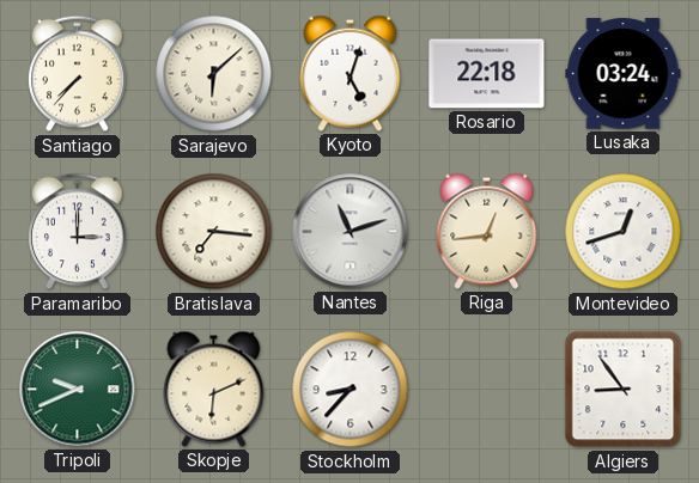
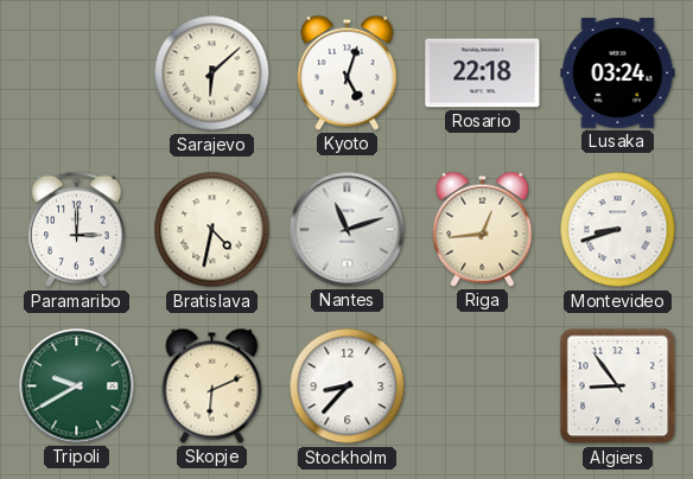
Santiago: 7:37 -> none (78, 74)
Bratislava: 7:16 -> 4:32 (212, 230)
Montevideo: 12:42 -> 8:42 (618, 230)
Tripoli: 9:41 -> 9:40 (77, 387)
